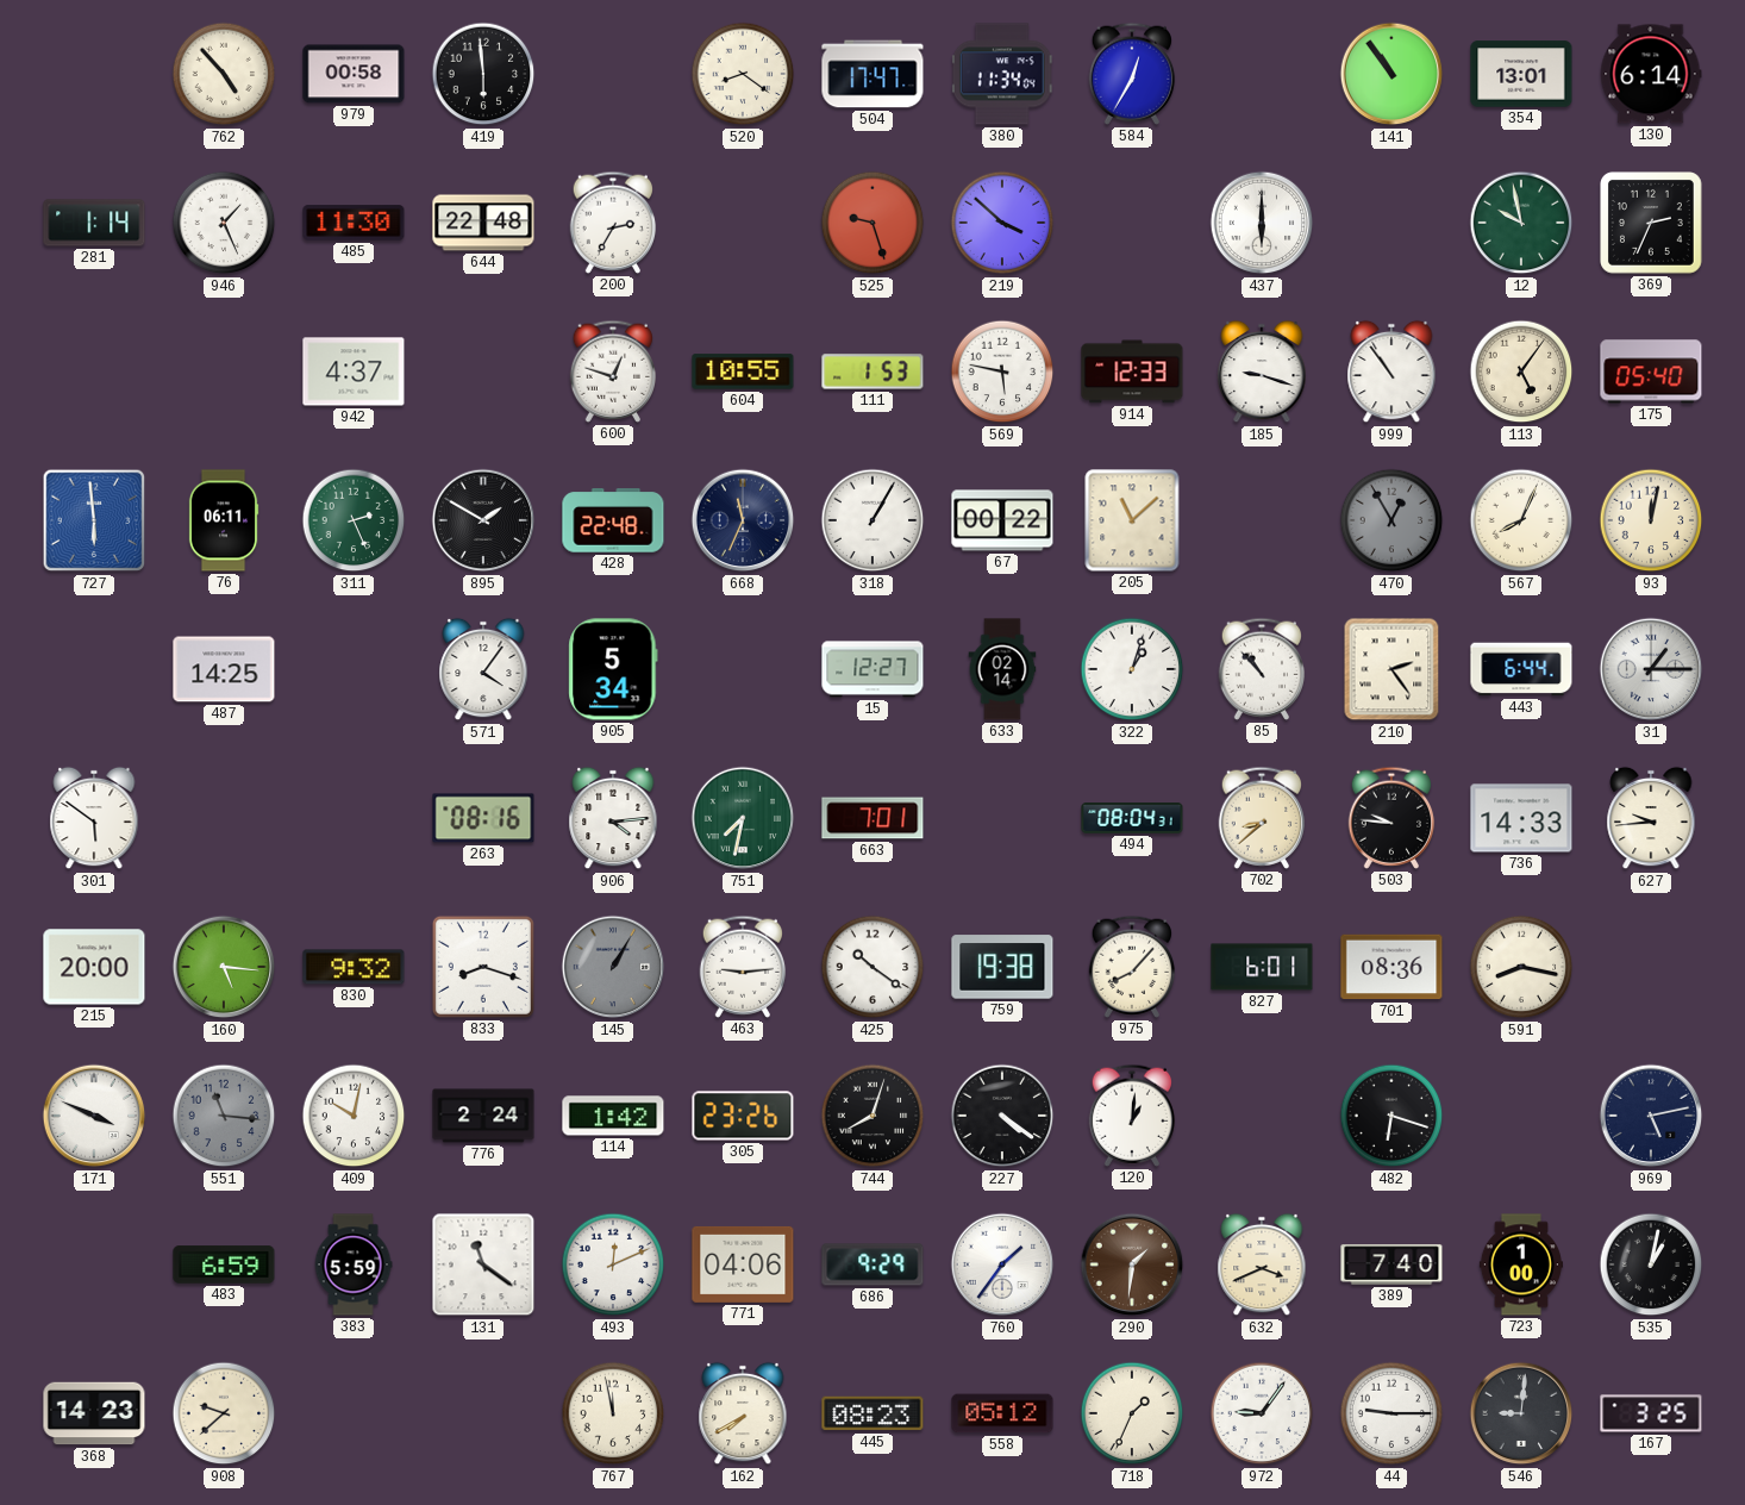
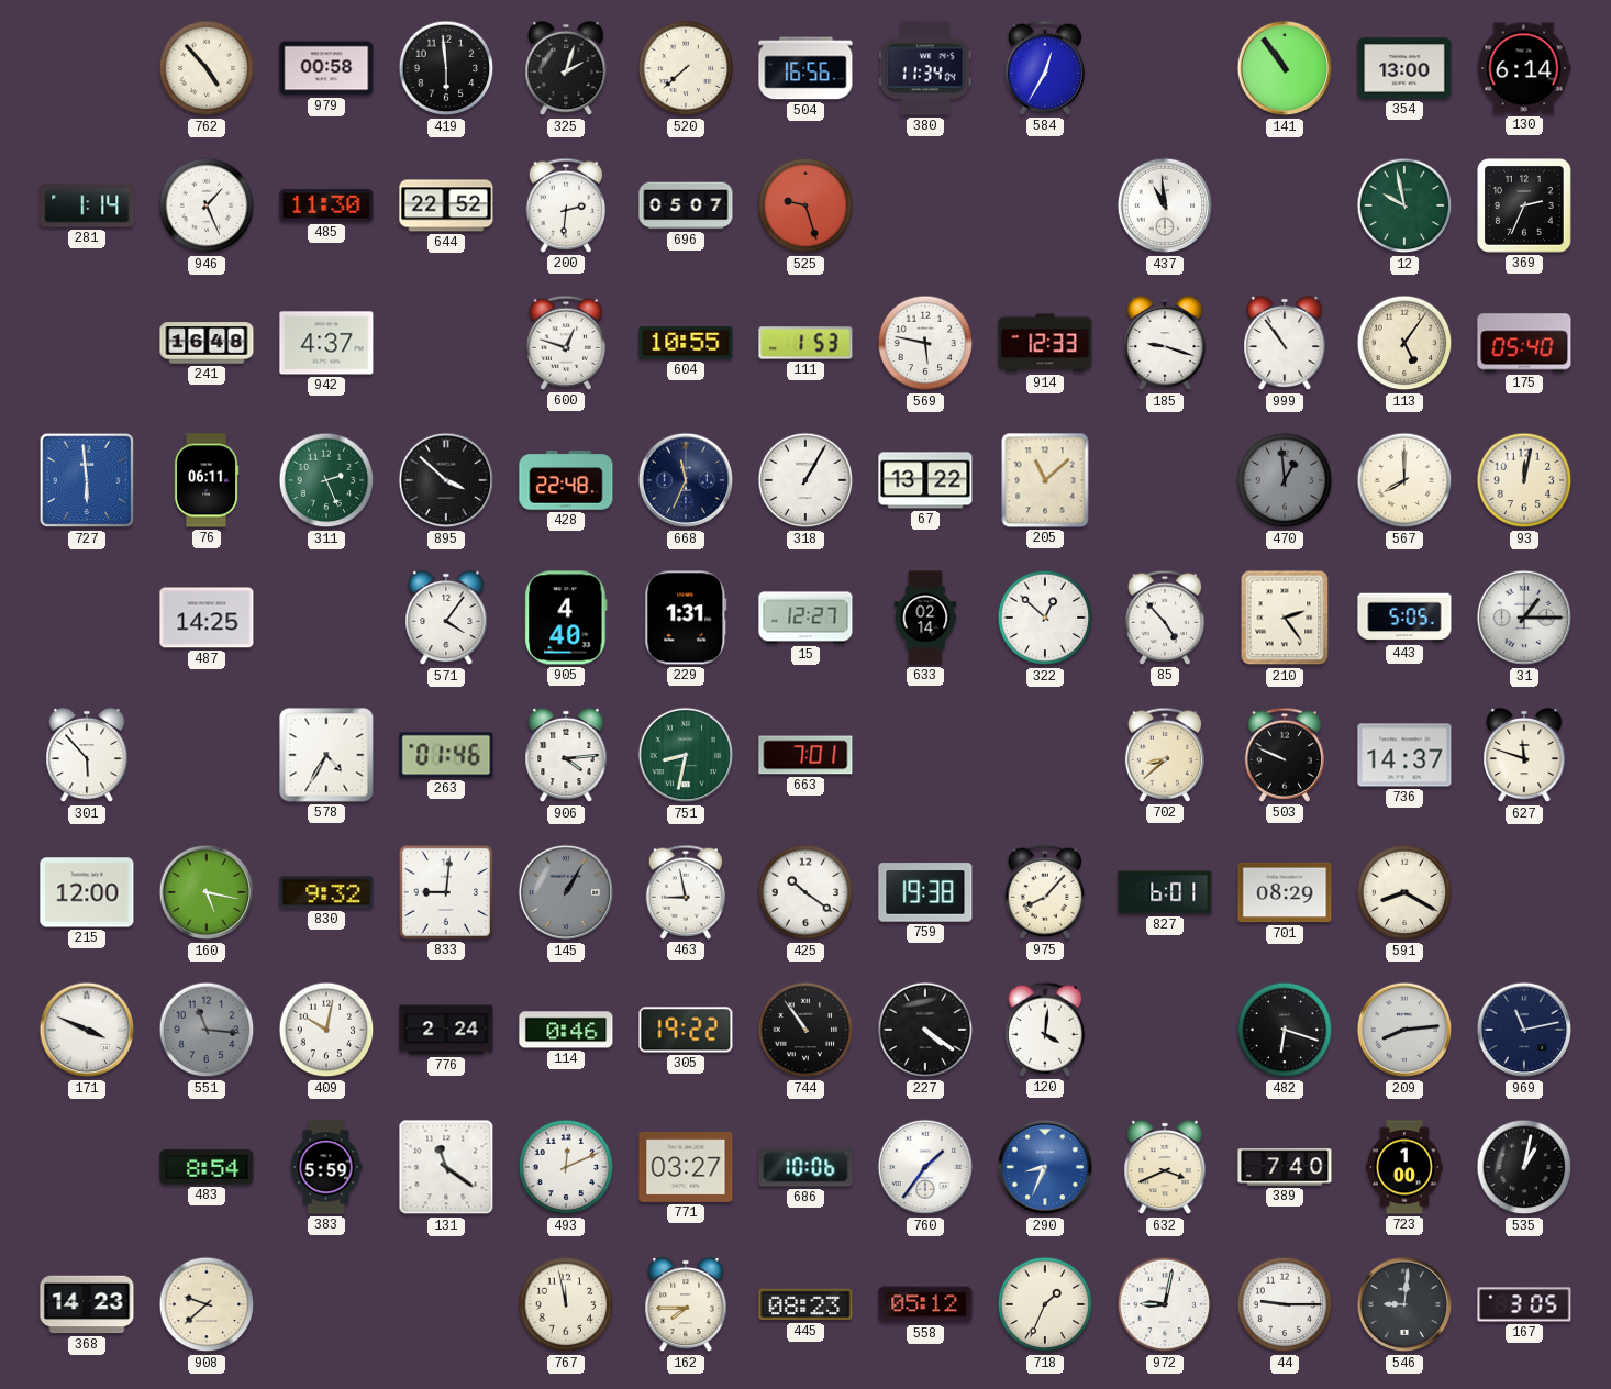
325: none -> 2:03 (566, 68)
520: 8:21 -> 7:38 (686, 68)
504: 17:47 -> 16:56 (806, 68)
354: 13:01 -> 13:00 (1404, 68)
644: 22:48 -> 22:52 (446, 205)
200: 2:35 -> 2:31 (566, 205)
696: none -> 05:07 (686, 205)
219: 3:52 -> none (1002, 223)
437: 6:00 -> 10:59 (1165, 205)
241: none -> 16:48 (207, 343)
895: 1:50 -> 3:52 (446, 480)
67: 00:22 -> 13:22 (925, 480)
470: 12:55 -> 12:59 (1285, 480)
567: 8:04 -> 8:00 (1404, 480)
905: 5:34 -> 4:40 (566, 618)
229: none -> 1:31 (686, 618)
322: 1:03 -> 12:52 (1045, 618)
85: 10:53 -> 4:53 (1165, 618)
443: 6:44 -> 5:05 (1404, 618)
301: 5:51 -> 5:53 (87, 755)
578: none -> 4:35 (326, 755)
263: 08:16 -> 01:46 (446, 755)
751: 7:32 -> 8:32 (686, 755)
494: 08:04 -> none (1132, 818)
503: 9:46 -> 9:49 (1285, 755)
736: 14:33 -> 14:37 (1404, 755)
627: 9:44 -> 11:48 (1524, 755)
215: 20:00 -> 12:00 (87, 892)
160: 5:16 -> 5:17 (207, 892)
833: 8:18 -> 9:01 (446, 892)
463: 9:14 -> 8:58 (686, 892)
701: 08:36 -> 08:29 (1285, 892)
591: 8:17 -> 8:20 (1404, 892)
114: 1:42 -> 0:46 (566, 1030)
305: 23:26 -> 19:22 (686, 1030)
744: 8:03 -> 10:54 (806, 1030)
120: 1:01 -> 4:01 (1045, 1030)
209: none -> 8:14 (1404, 1030)
969: 5:13 -> 11:13 (1524, 1030)
483: 6:59 -> 8:54 (207, 1167)
771: 04:06 -> 03:27 (686, 1167)
686: 9:29 -> 10:06 (806, 1167)
290: 1:31 -> 8:34 (1045, 1167)
290 dial: brown -> blue (1045, 1167)
162: 7:40 -> 7:45 (686, 1304)
972: 9:06 -> 9:02 (1165, 1304)
167: 3:25 -> 3:05 (1524, 1304)
